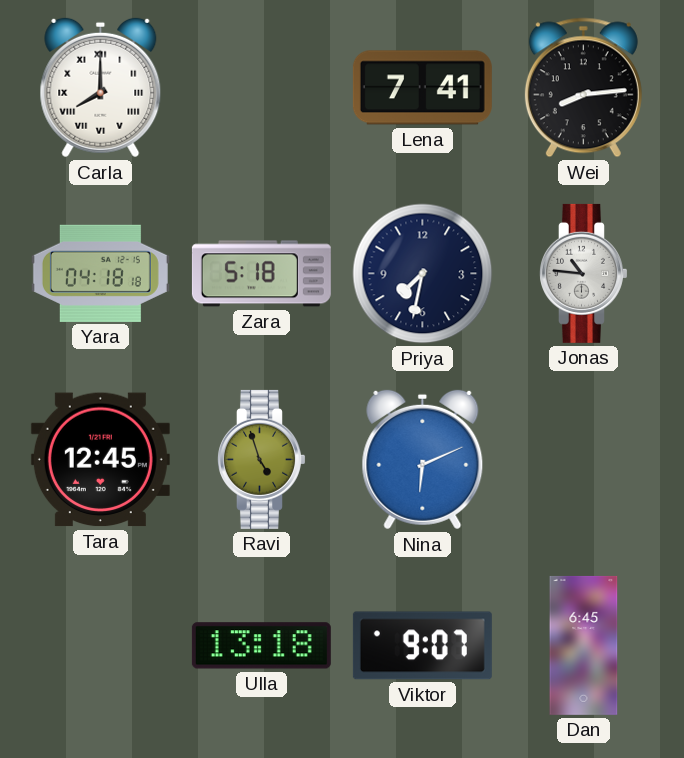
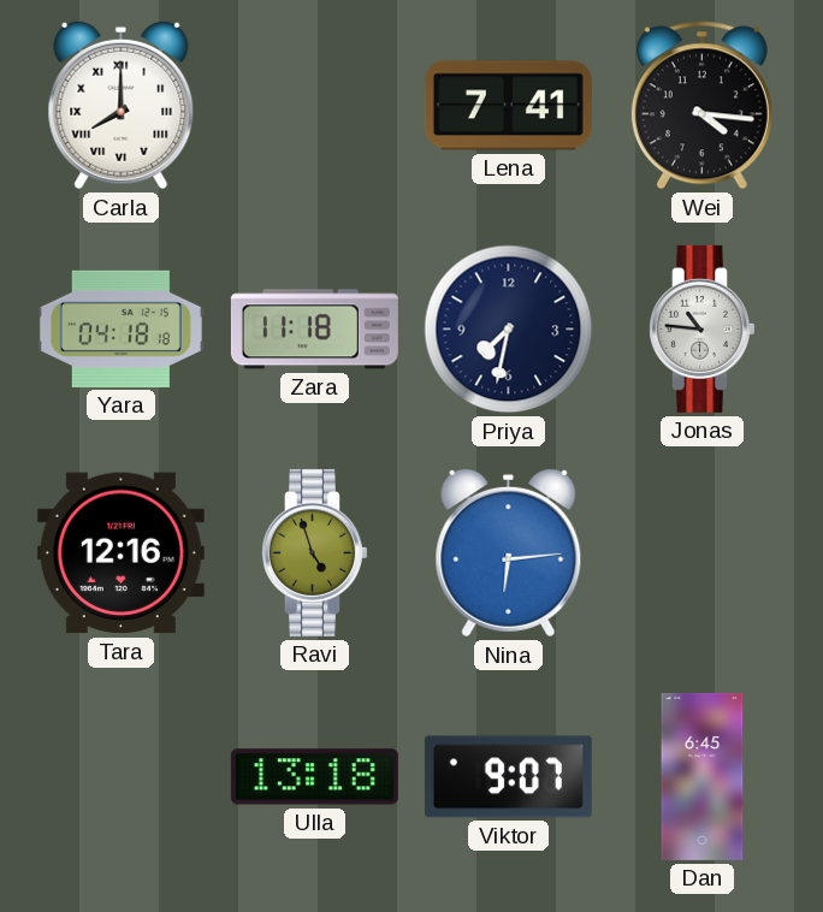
Wei: 8:14 -> 4:16 (701, 106)
Zara: 5:18 -> 11:18 (314, 330)
Tara: 12:45 -> 12:16 (120, 553)
Nina: 6:11 -> 6:14 (509, 553)
